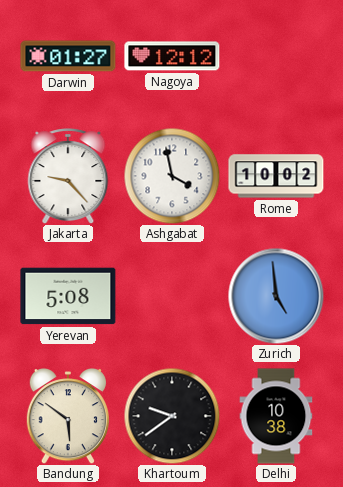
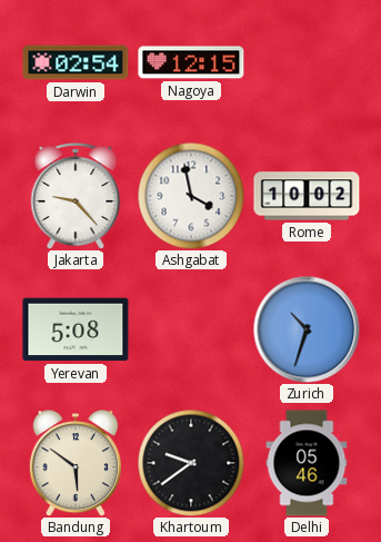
Darwin: 01:27 -> 02:54 (76, 62)
Nagoya: 12:12 -> 12:15 (191, 62)
Zurich: 4:59 -> 10:33 (307, 329)
Delhi: 10:38 -> 05:46 (307, 463)
